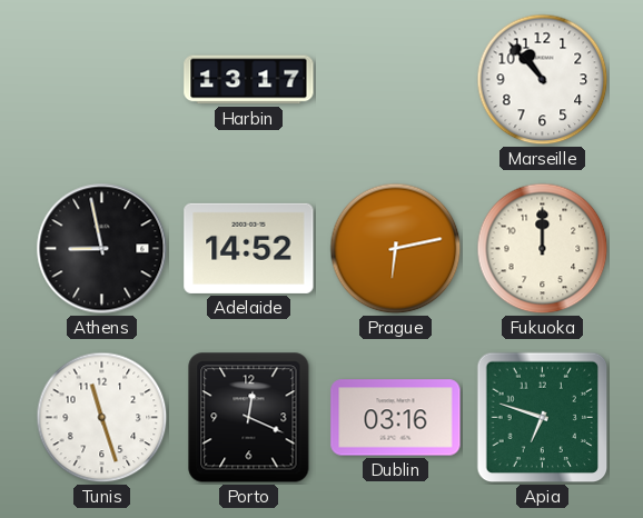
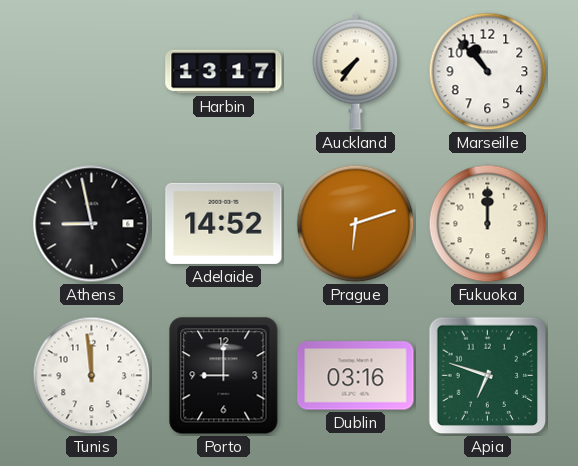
Auckland: none -> 7:36 (356, 71)
Prague: 6:13 -> 6:12 (356, 224)
Tunis: 11:27 -> 11:59 (92, 376)
Porto: 12:19 -> 9:00 (224, 376)
